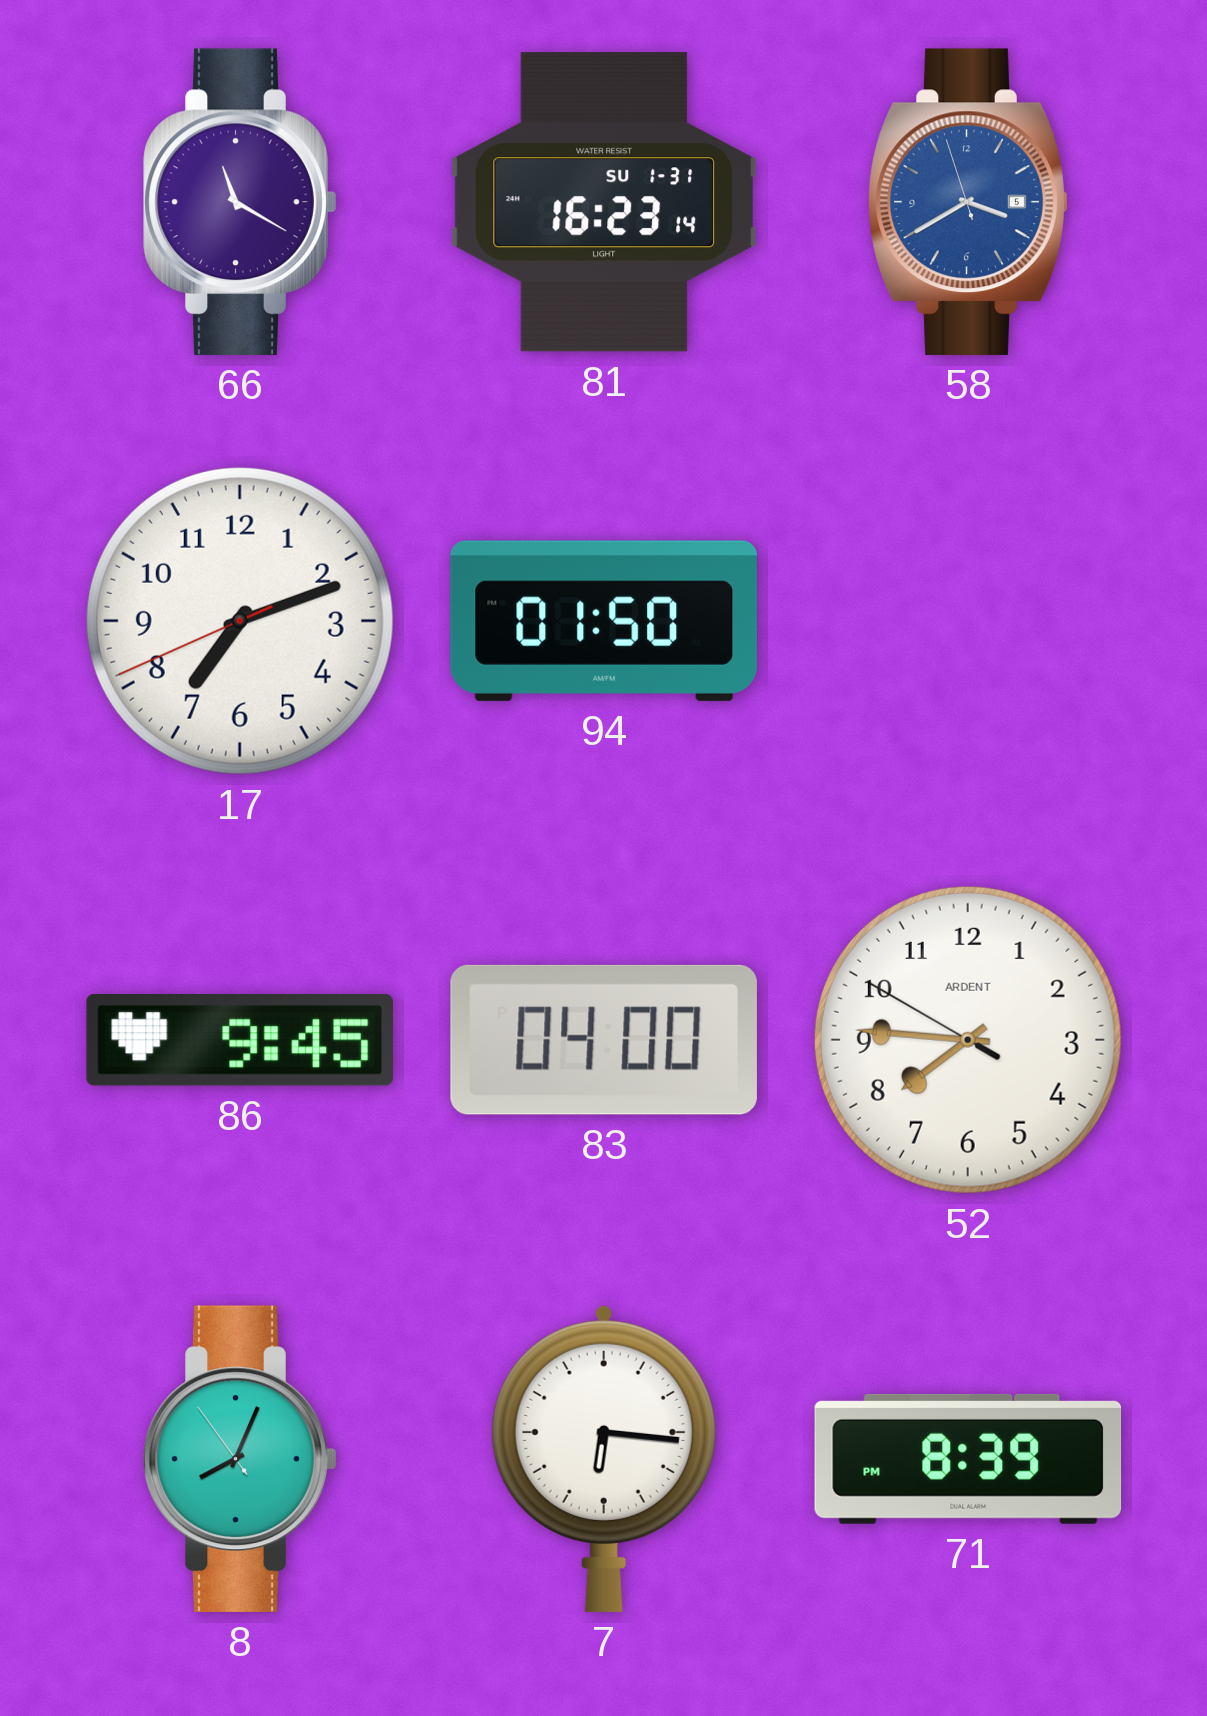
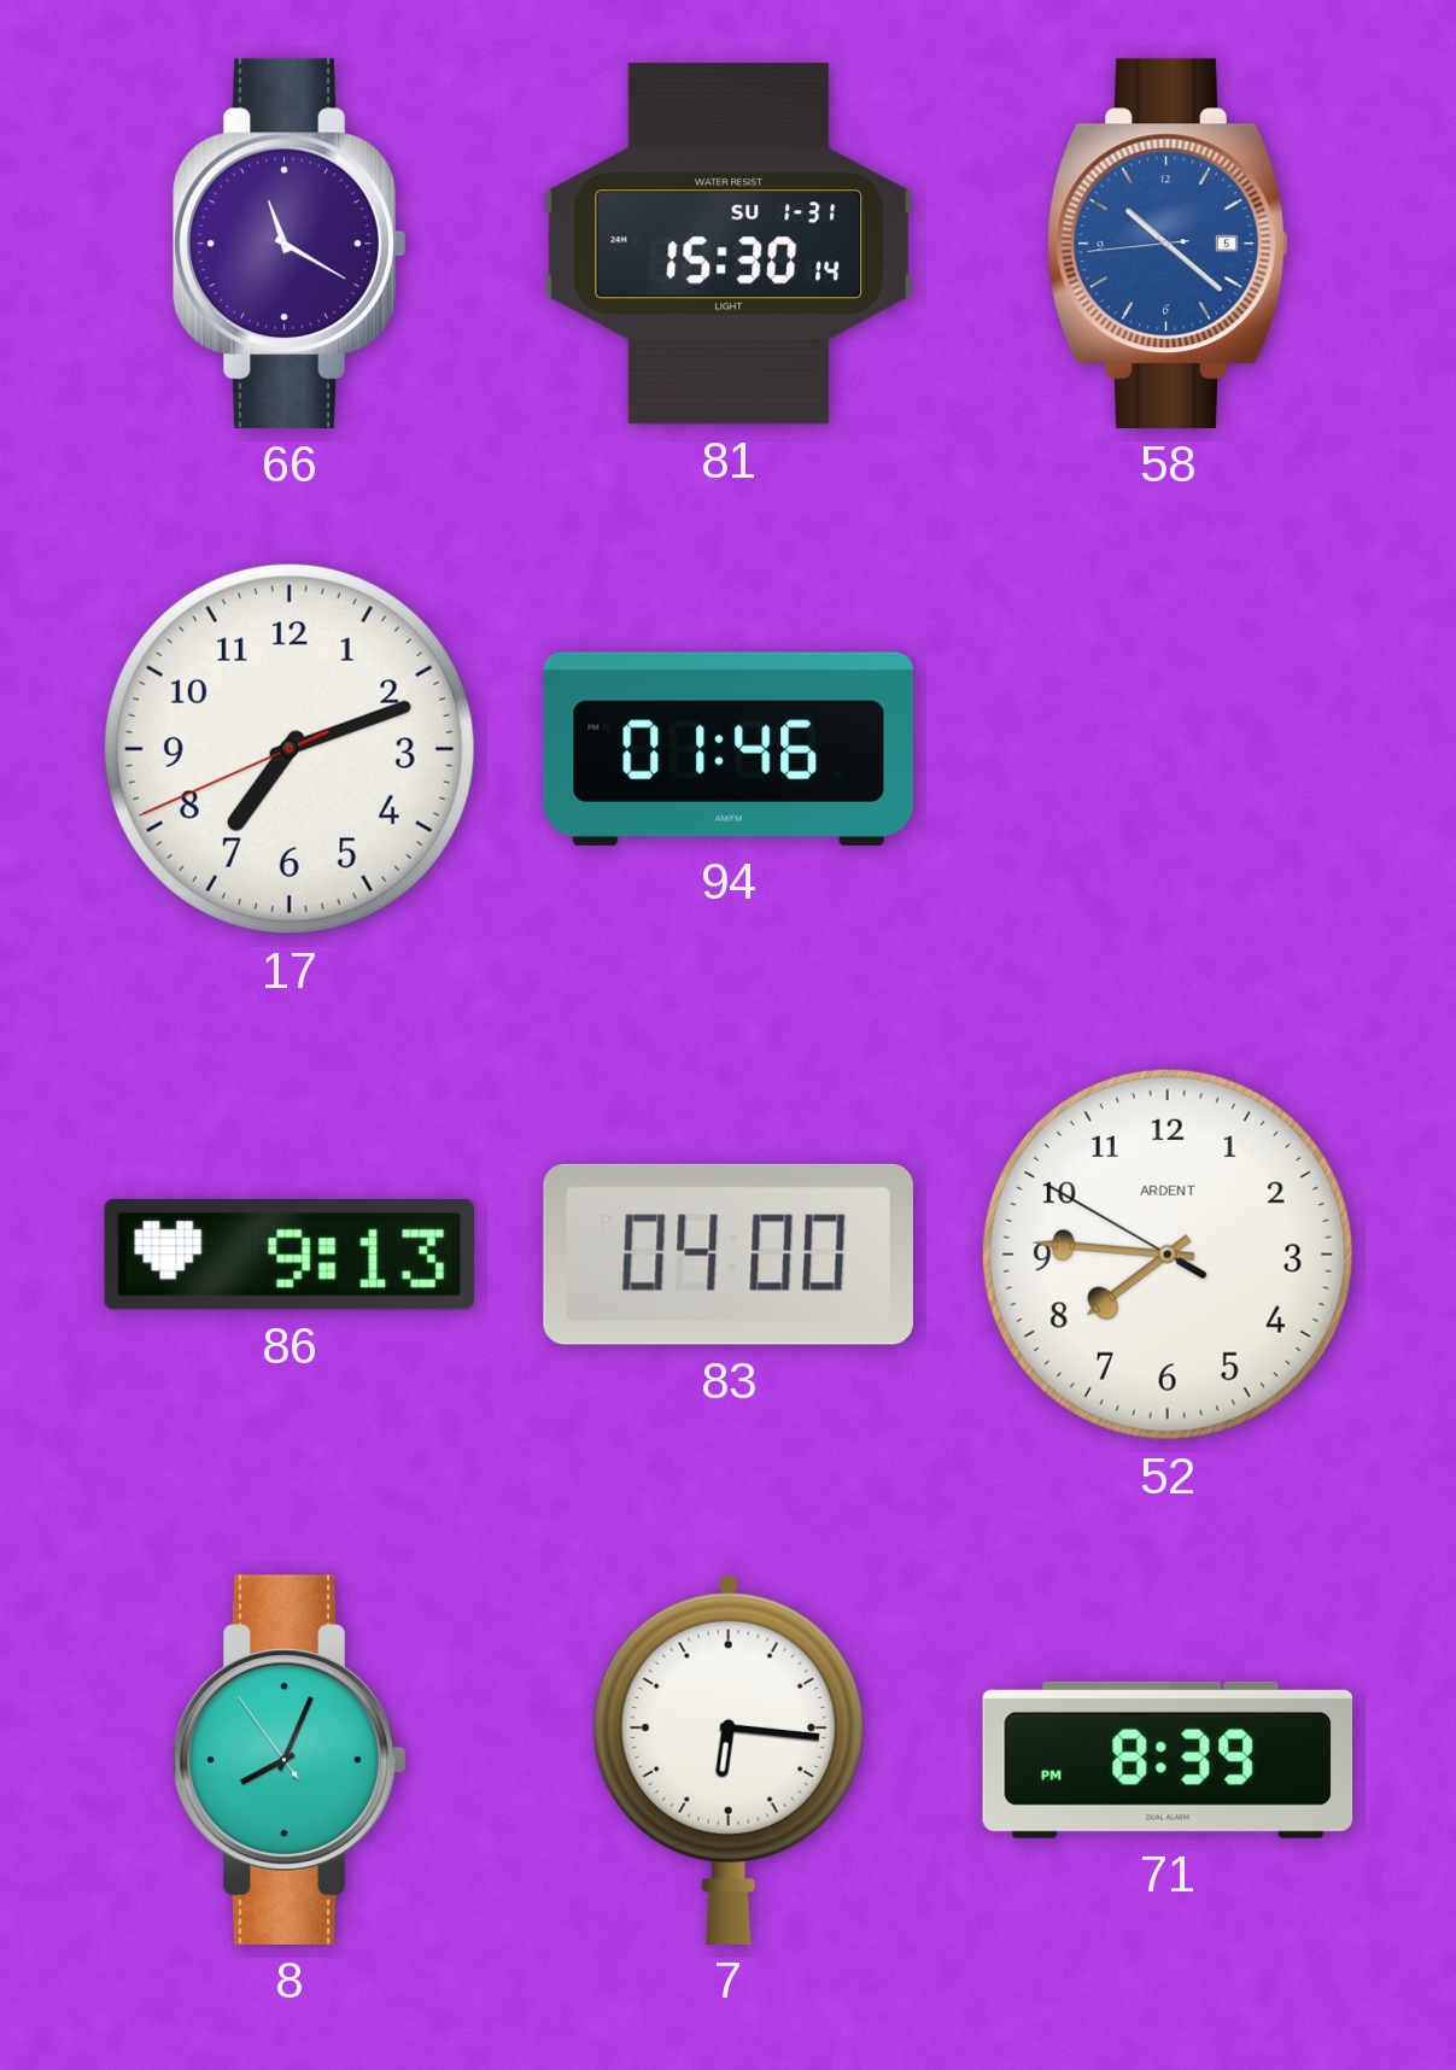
81: 16:23 -> 15:30 (727, 244)
58: 3:39 -> 10:21 (1168, 244)
94: 01:50 -> 01:46 (729, 749)
86: 9:45 -> 9:13 (290, 1255)
